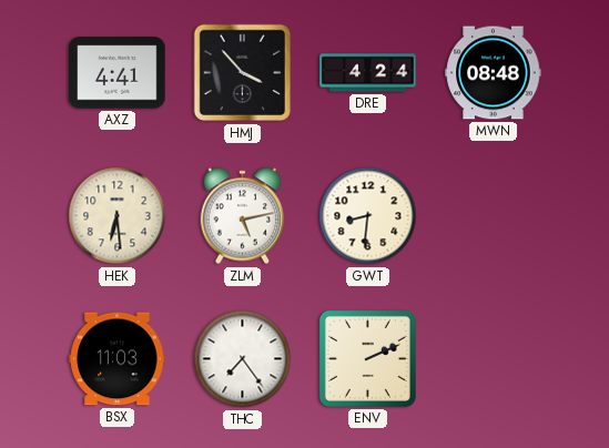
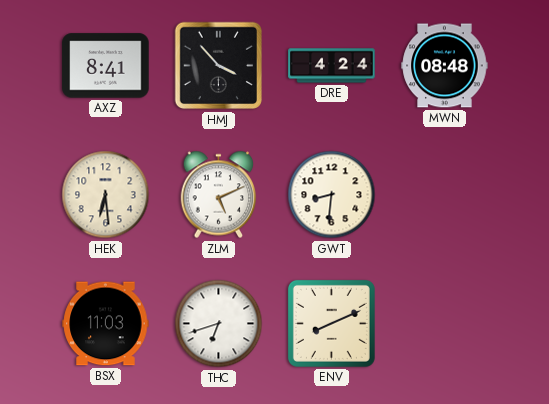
AXZ: 4:41 -> 8:41 (106, 66)
ZLM: 5:13 -> 5:11 (219, 195)
THC: 7:24 -> 6:42 (219, 324)
ENV: 2:11 -> 8:11 (331, 323)
